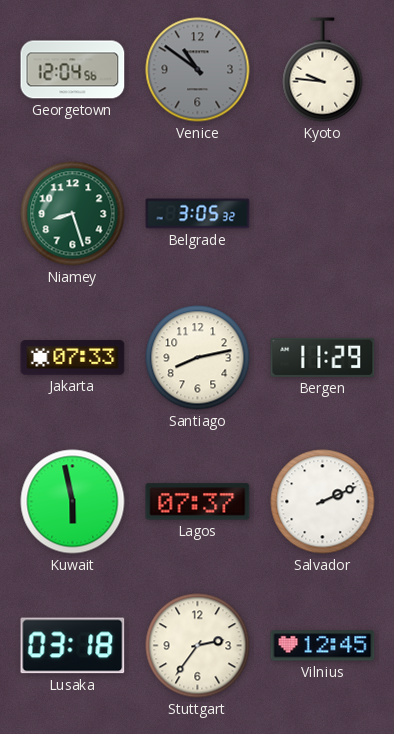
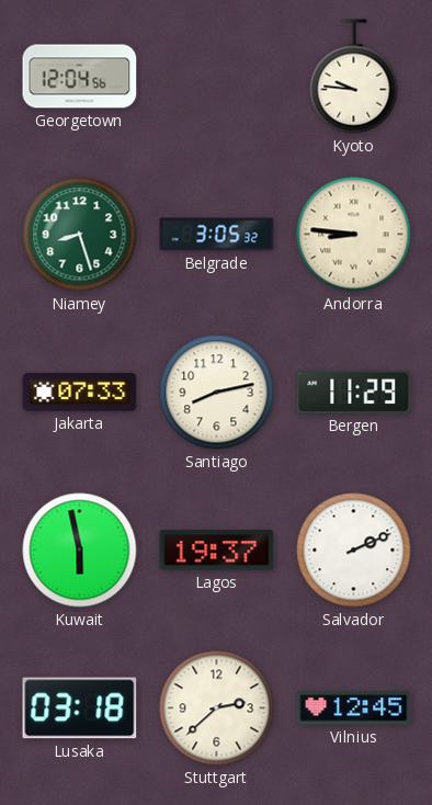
Venice: 10:51 -> none (198, 70)
Andorra: none -> 8:46 (354, 235)
Lagos: 07:37 -> 19:37 (217, 551)
Stuttgart: 2:36 -> 2:38 (217, 708)
